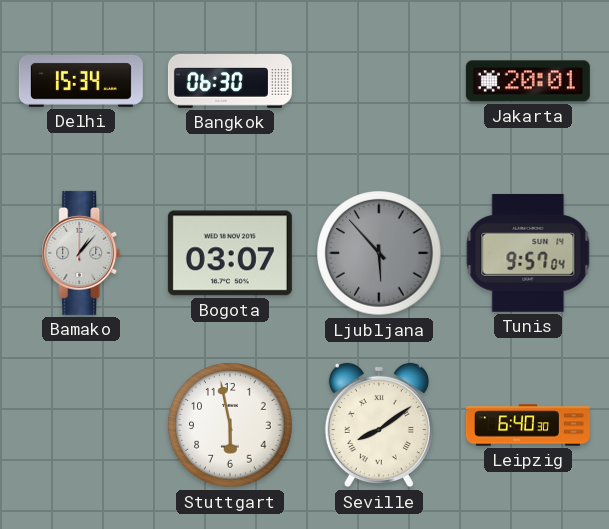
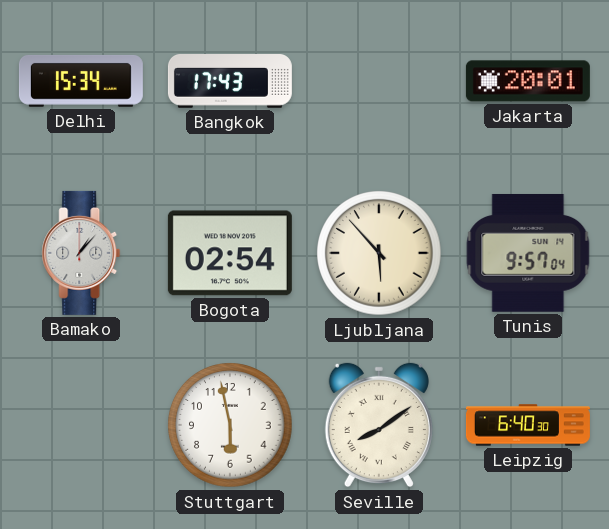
Bangkok: 06:30 -> 17:43 (230, 82)
Bogota: 03:07 -> 02:54 (230, 253)
Ljubljana dial: grey -> cream (379, 253)
